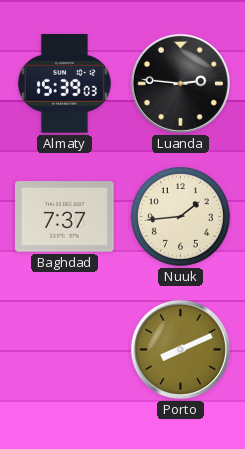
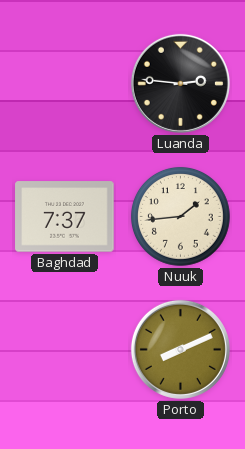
Almaty: 15:39 -> none (64, 84)
